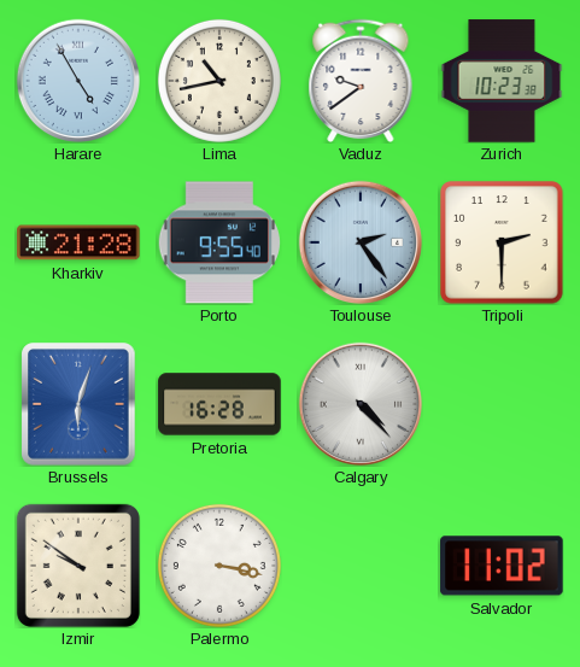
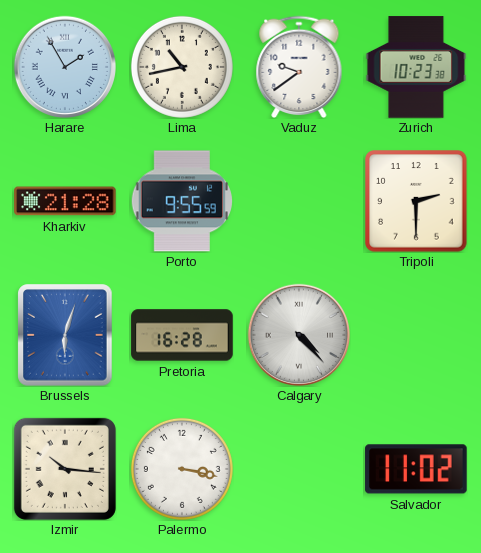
Harare: 4:55 -> 1:55 (64, 66)
Porto: 9:55:40 -> 9:55:59 (181, 201)
Toulouse: 2:24 -> none (359, 241)
Izmir: 9:51 -> 10:16 (65, 469)
